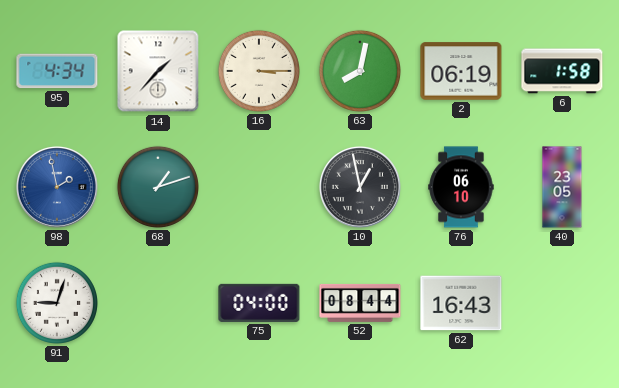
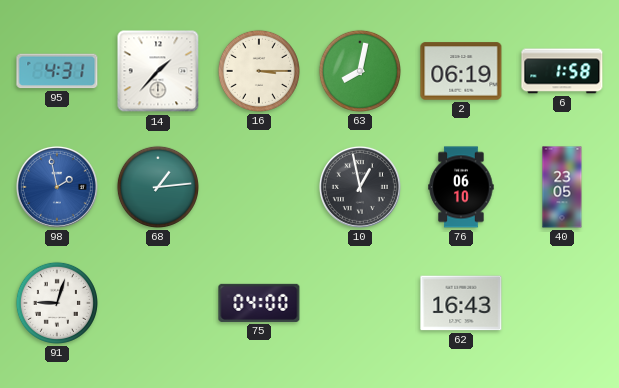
95: 4:34 -> 4:31 (57, 71)
68: 1:12 -> 1:14 (158, 187)
52: 08:44 -> none (360, 303)
